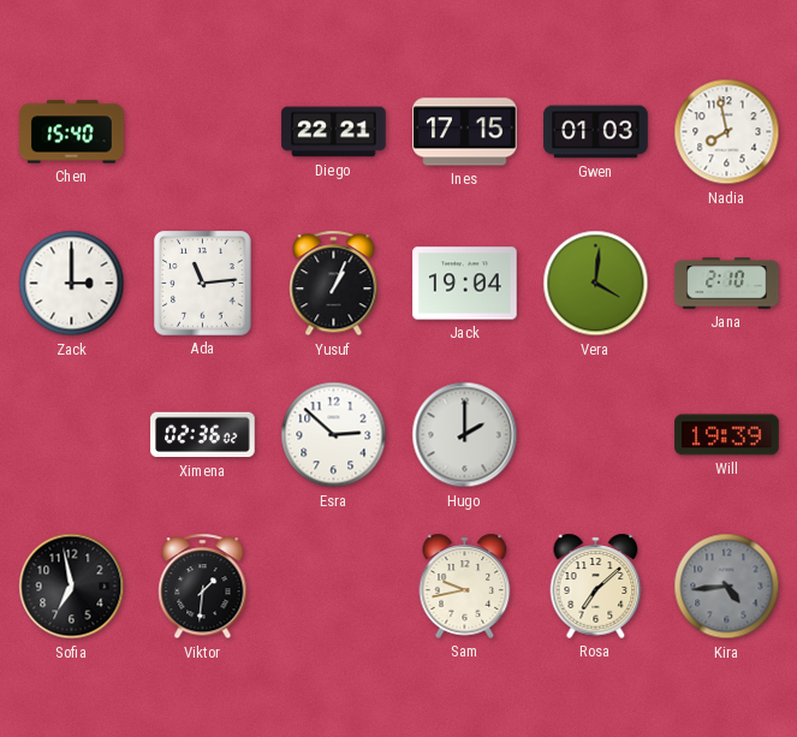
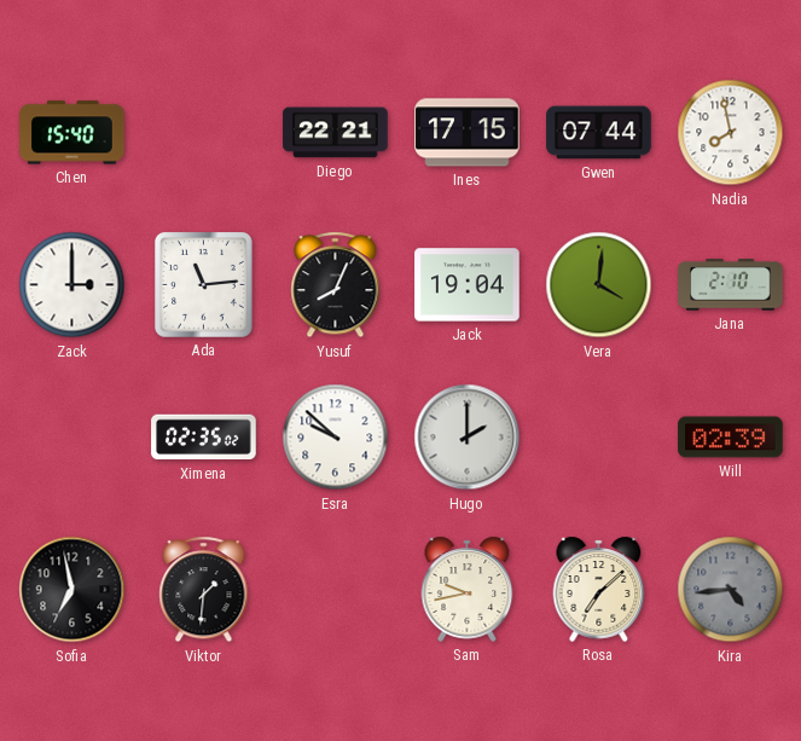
Gwen: 01:03 -> 07:44 (599, 133)
Yusuf: 1:04 -> 8:04 (336, 285)
Ximena: 02:36 -> 02:35 (204, 438)
Esra: 2:52 -> 9:52 (336, 438)
Will: 19:39 -> 02:39 (731, 438)
